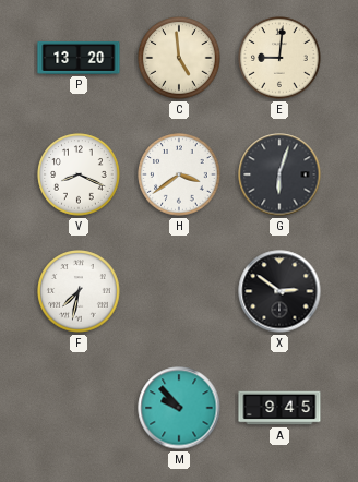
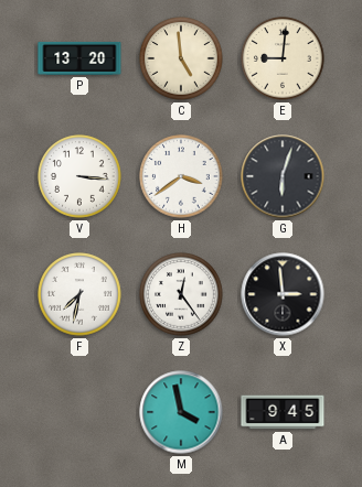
V: 8:19 -> 3:16 (79, 176)
Z: none -> 12:24 (181, 294)
X: 2:51 -> 2:59 (283, 294)
M: 9:53 -> 3:58 (181, 412)
